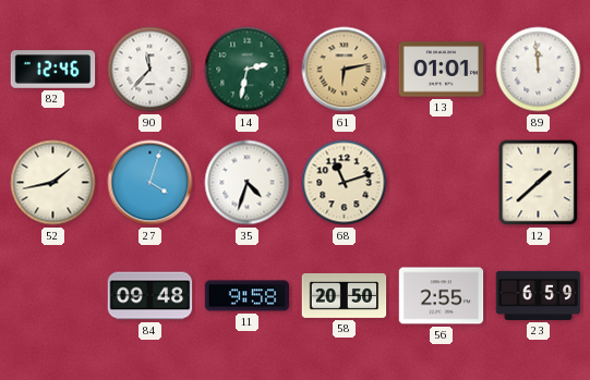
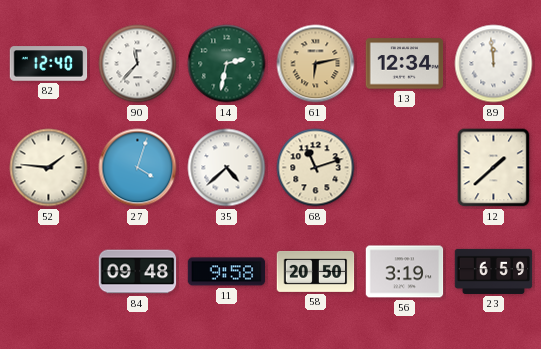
82: 12:46 -> 12:40 (49, 64)
13: 01:01 -> 12:34 (405, 64)
52: 1:43 -> 1:46 (49, 168)
35: 4:33 -> 4:38 (227, 168)
56: 2:55 -> 3:19 (405, 272)
